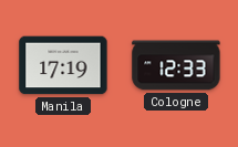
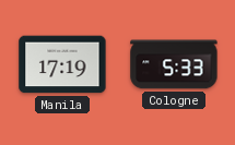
Cologne: 12:33 -> 5:33 (174, 64)
